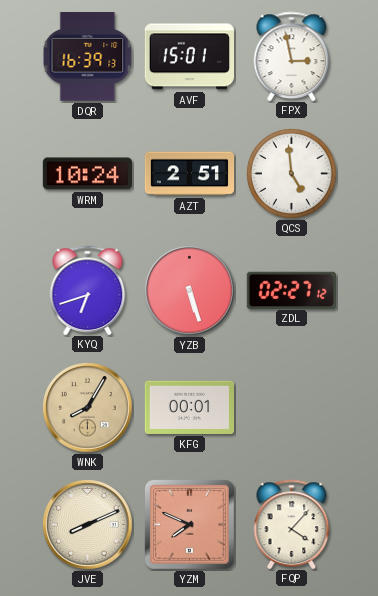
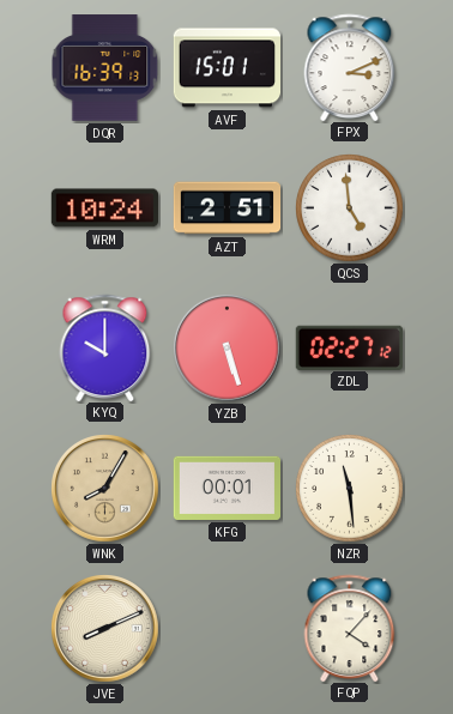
FPX: 2:58 -> 3:11 (350, 67)
KYQ: 6:42 -> 10:00 (105, 347)
NZR: none -> 11:29 (350, 489)
YZM: 7:49 -> none (189, 524)
